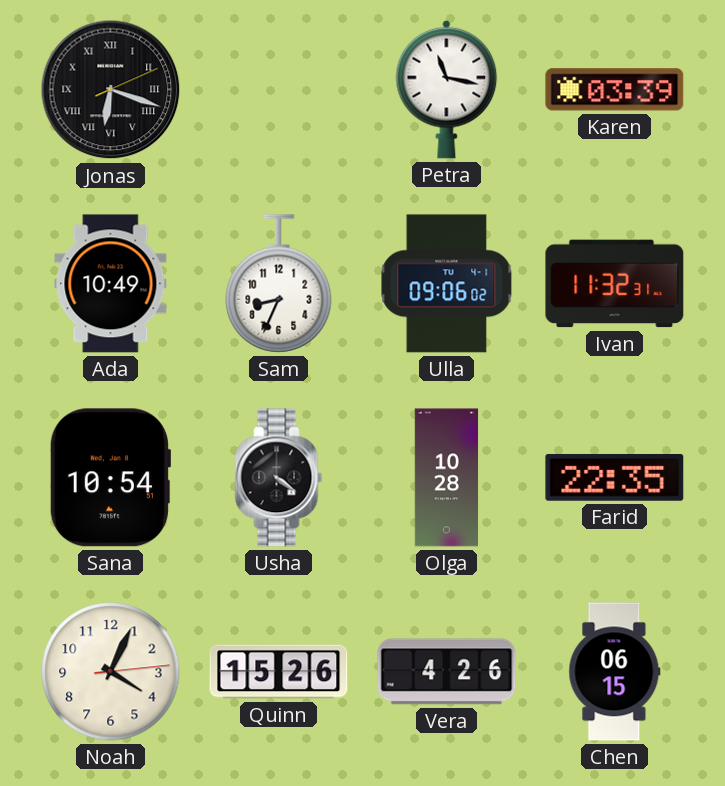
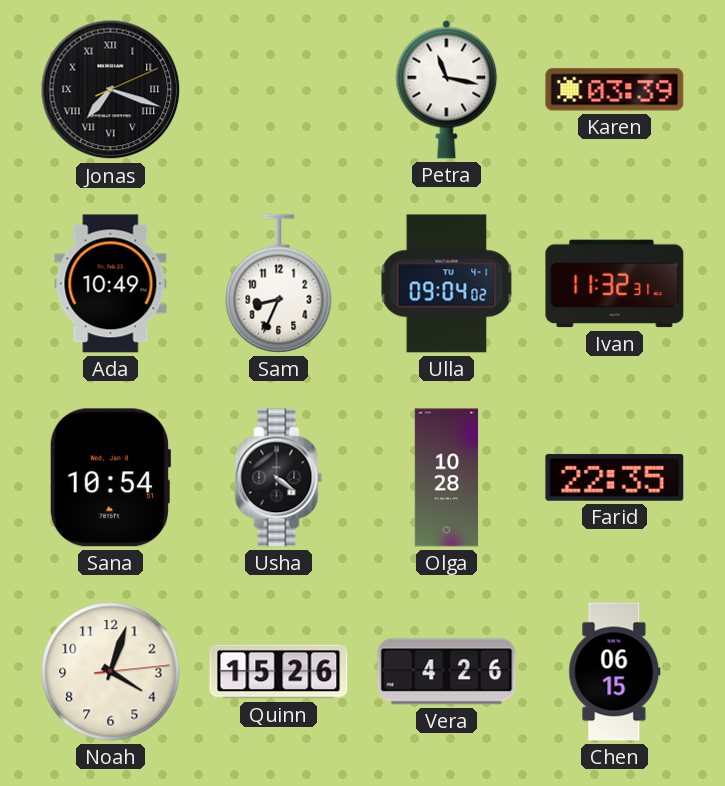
Jonas: 6:18 -> 7:18 (111, 90)
Ulla: 09:06 -> 09:04 (447, 284)
Noah: 4:04 -> 4:03 (111, 672)
